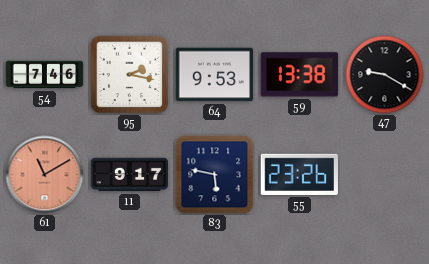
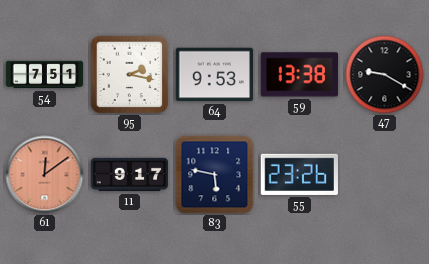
54: 7:46 -> 7:51 (45, 75)
61: 11:10 -> 12:09 (45, 175)
